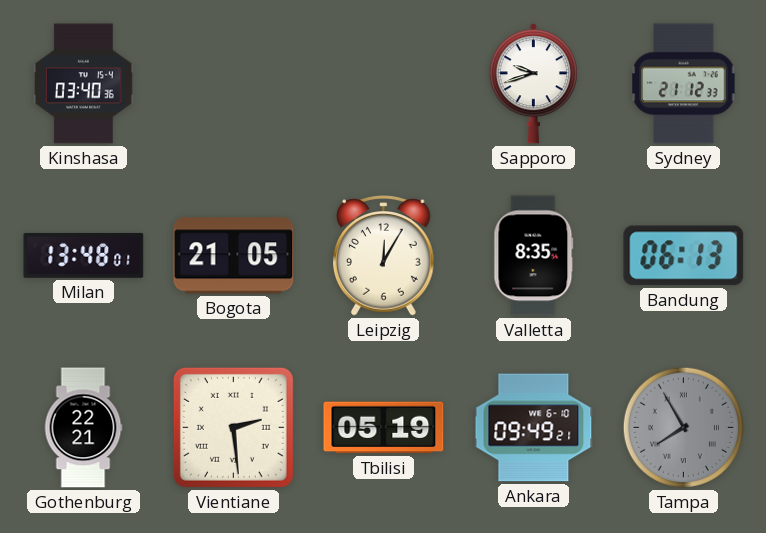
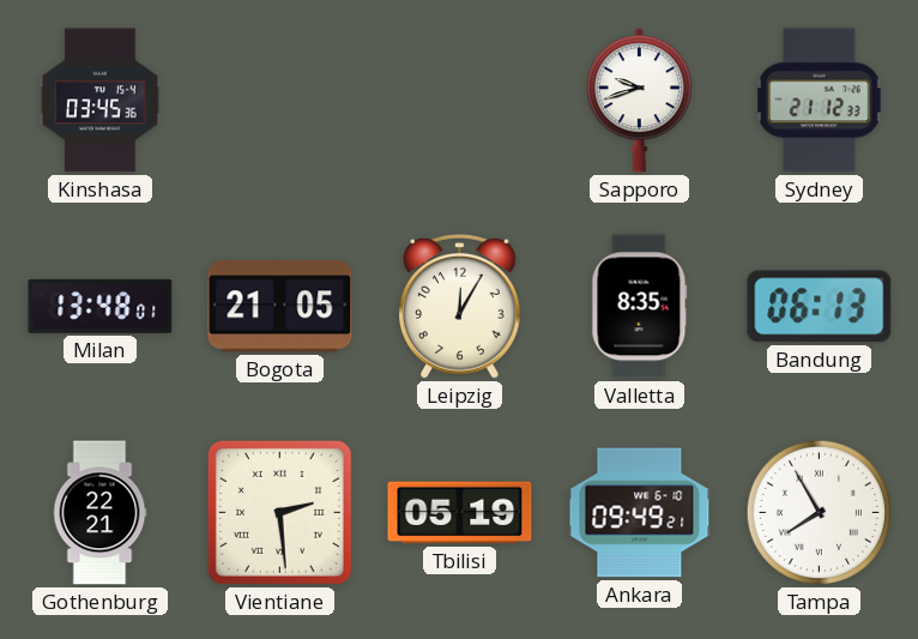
Kinshasa: 03:40 -> 03:45 (101, 101)
Tampa dial: grey -> white (819, 512)
